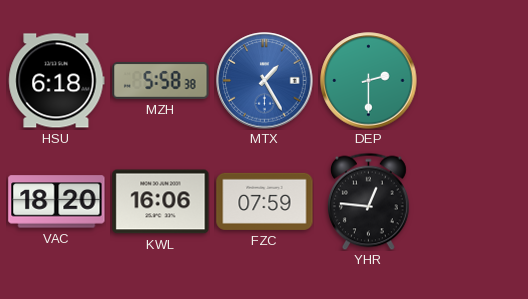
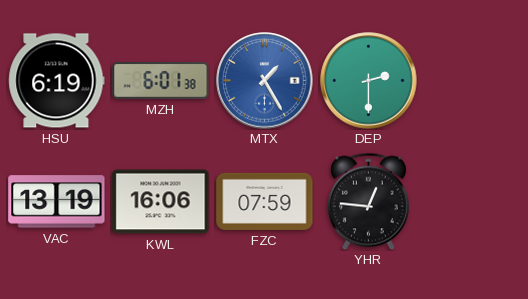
HSU: 6:18 -> 6:19 (57, 81)
MZH: 5:58 -> 6:01 (161, 80)
VAC: 18:20 -> 13:19 (57, 202)
